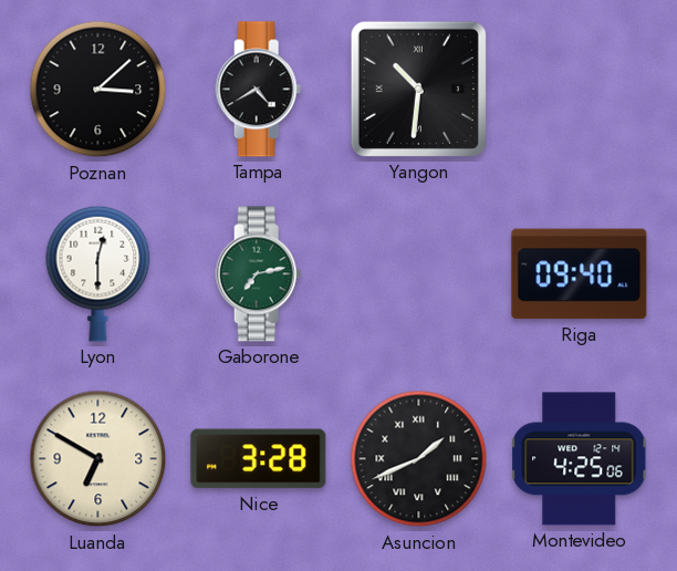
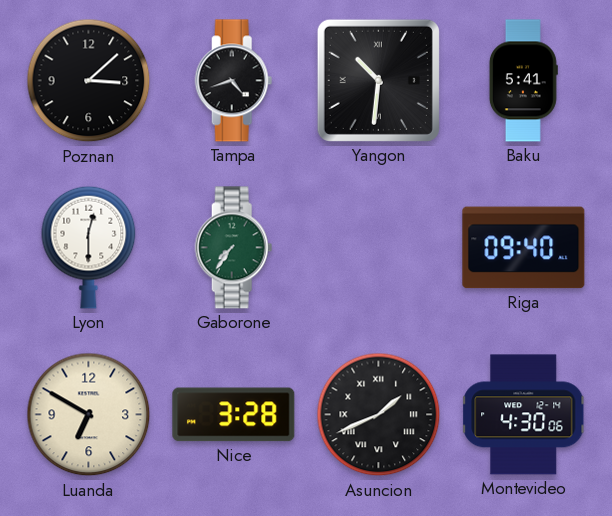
Tampa: 4:40 -> 4:42 (234, 81)
Baku: none -> 5:41 (523, 81)
Gaborone: 7:13 -> 7:36 (234, 248)
Montevideo: 4:25 -> 4:30 (524, 415)
